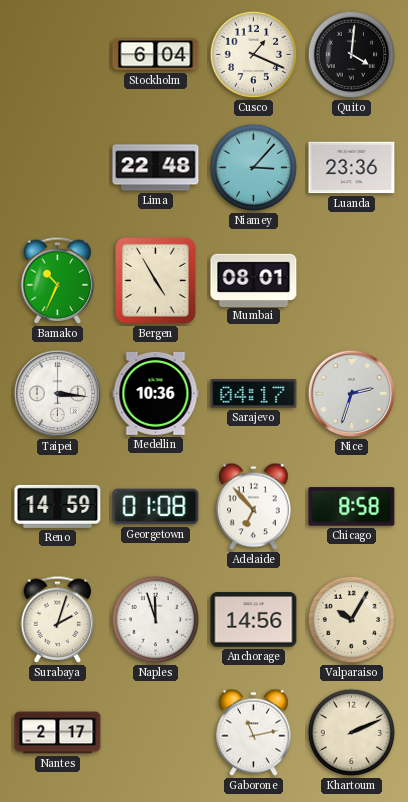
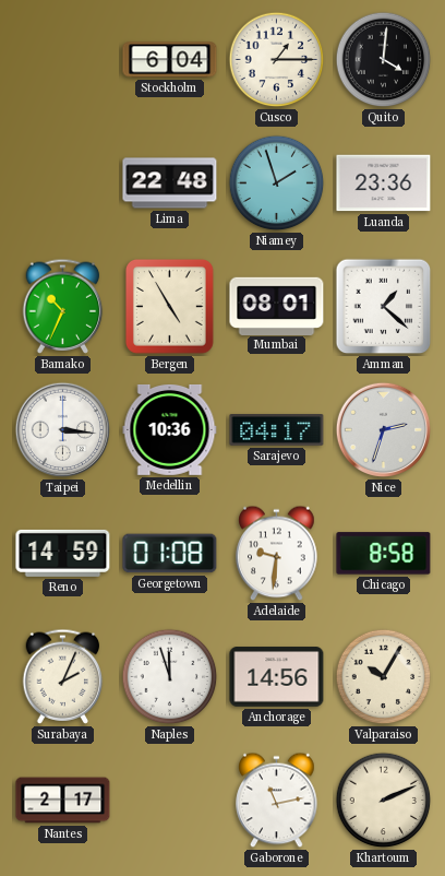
Cusco: 1:19 -> 1:15 (277, 60)
Niamey: 3:07 -> 1:57 (277, 184)
Amman: none -> 1:22 (384, 307)
Adelaide: 6:53 -> 9:31 (277, 554)
Surabaya: 2:03 -> 2:04 (63, 676)
